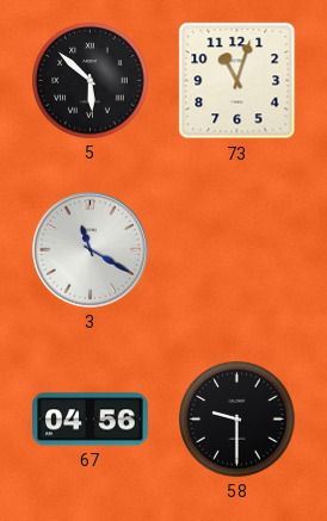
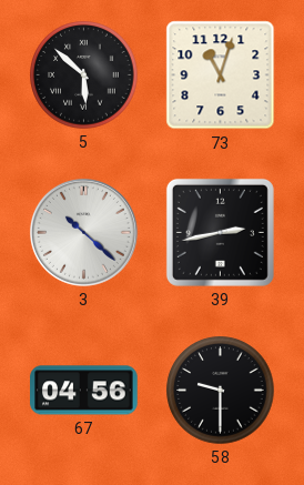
3: 11:20 -> 10:22 (83, 232)
39: none -> 2:43 (220, 232)
